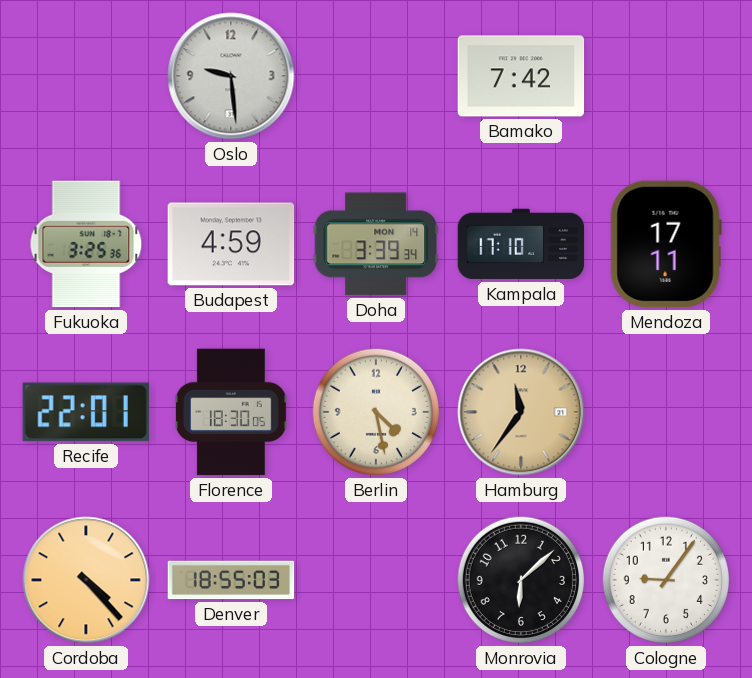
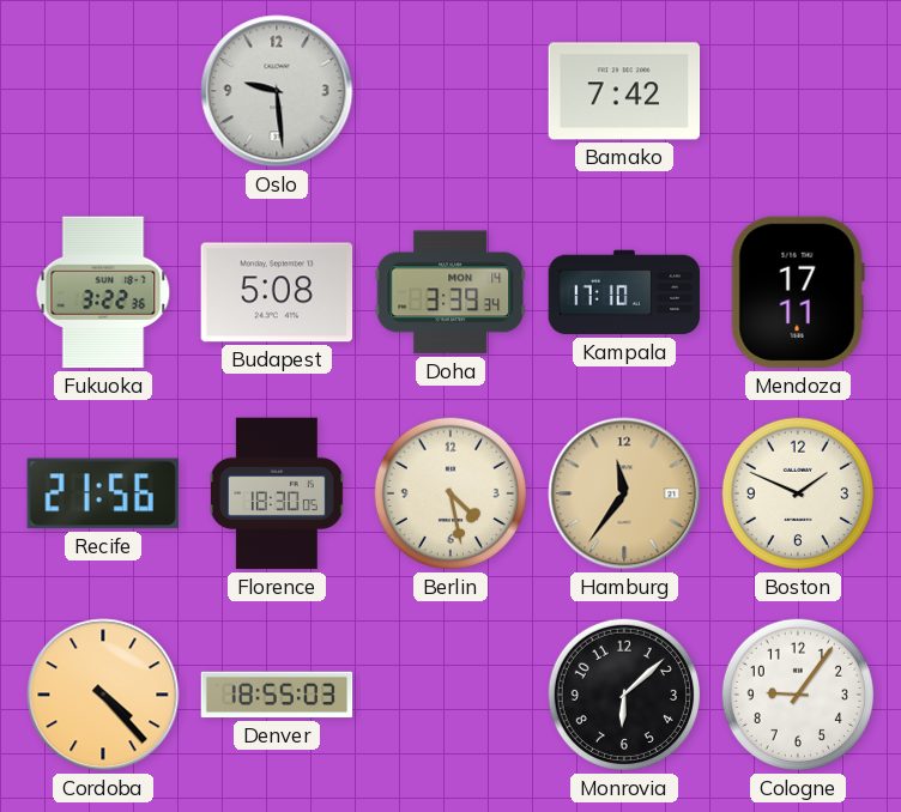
Fukuoka: 3:25 -> 3:22 (103, 292)
Budapest: 4:59 -> 5:08 (277, 292)
Recife: 22:01 -> 21:56 (102, 493)
Boston: none -> 1:49 (798, 493)
